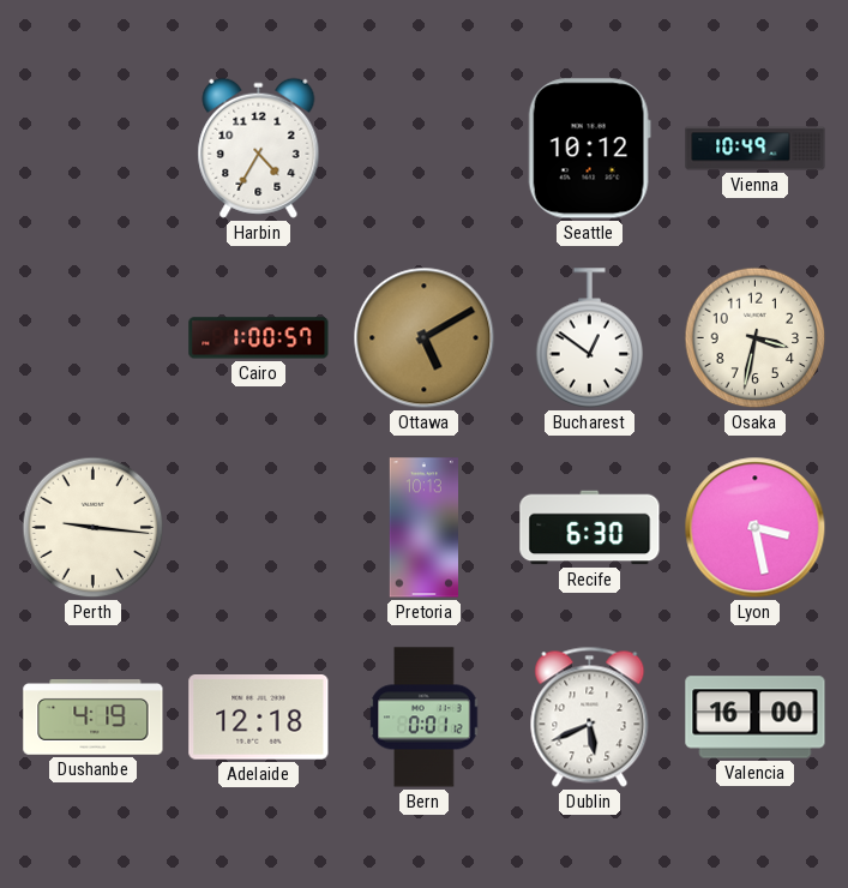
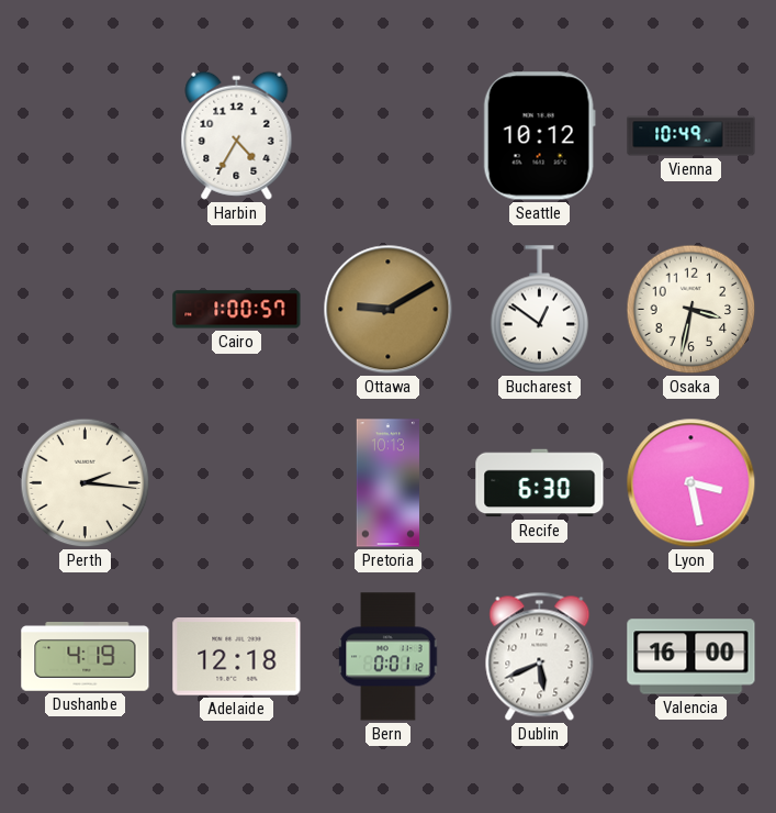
Ottawa: 5:10 -> 9:10 (389, 310)
Perth: 9:16 -> 2:16 (86, 483)
